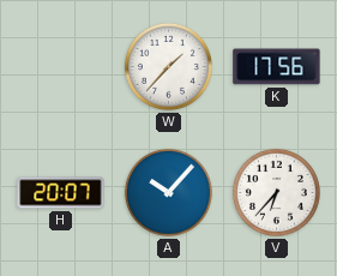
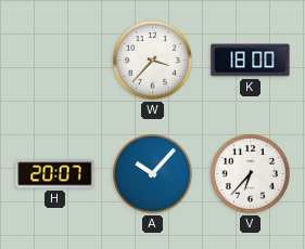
W: 1:37 -> 3:37 (152, 60)
K: 17:56 -> 18:00 (251, 61)
